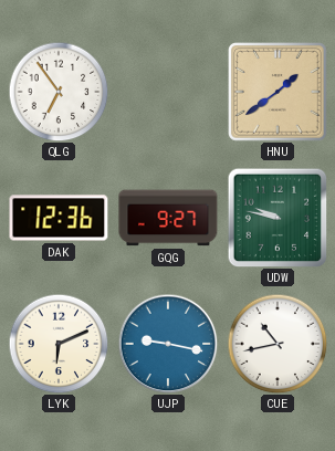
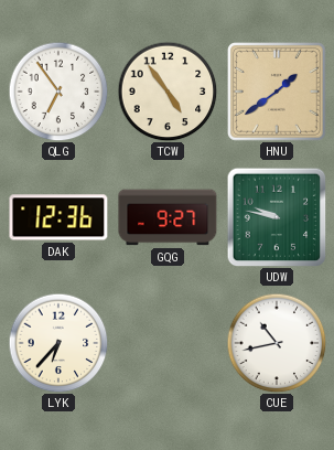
TCW: none -> 4:54 (168, 92)
LYK: 6:11 -> 6:37 (58, 343)
UJP: 9:17 -> none (168, 344)
